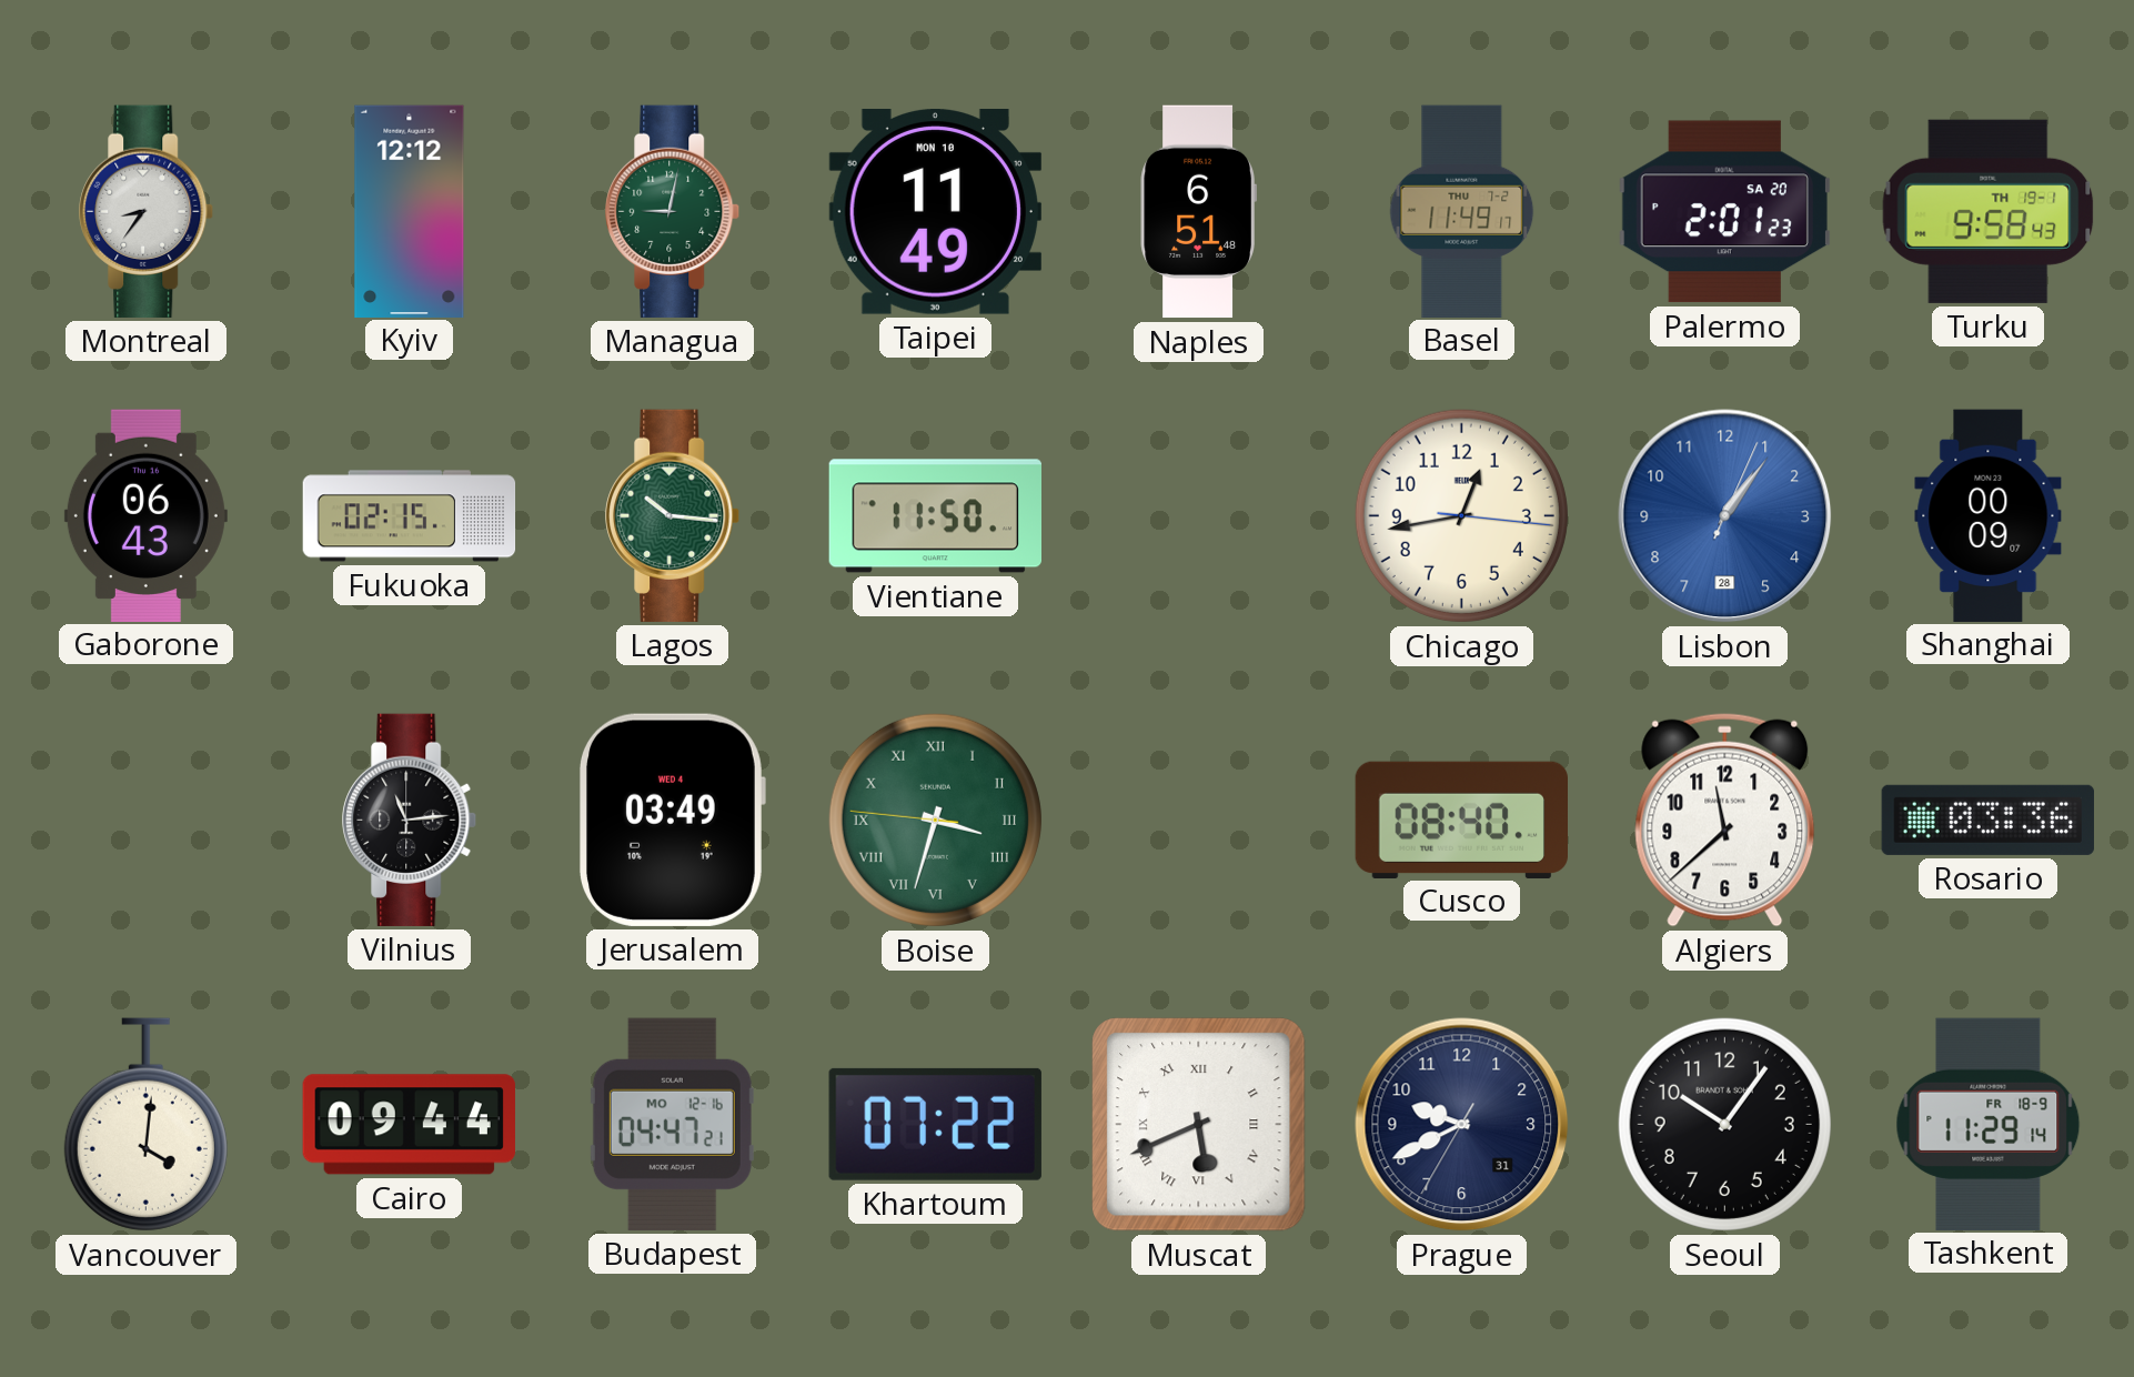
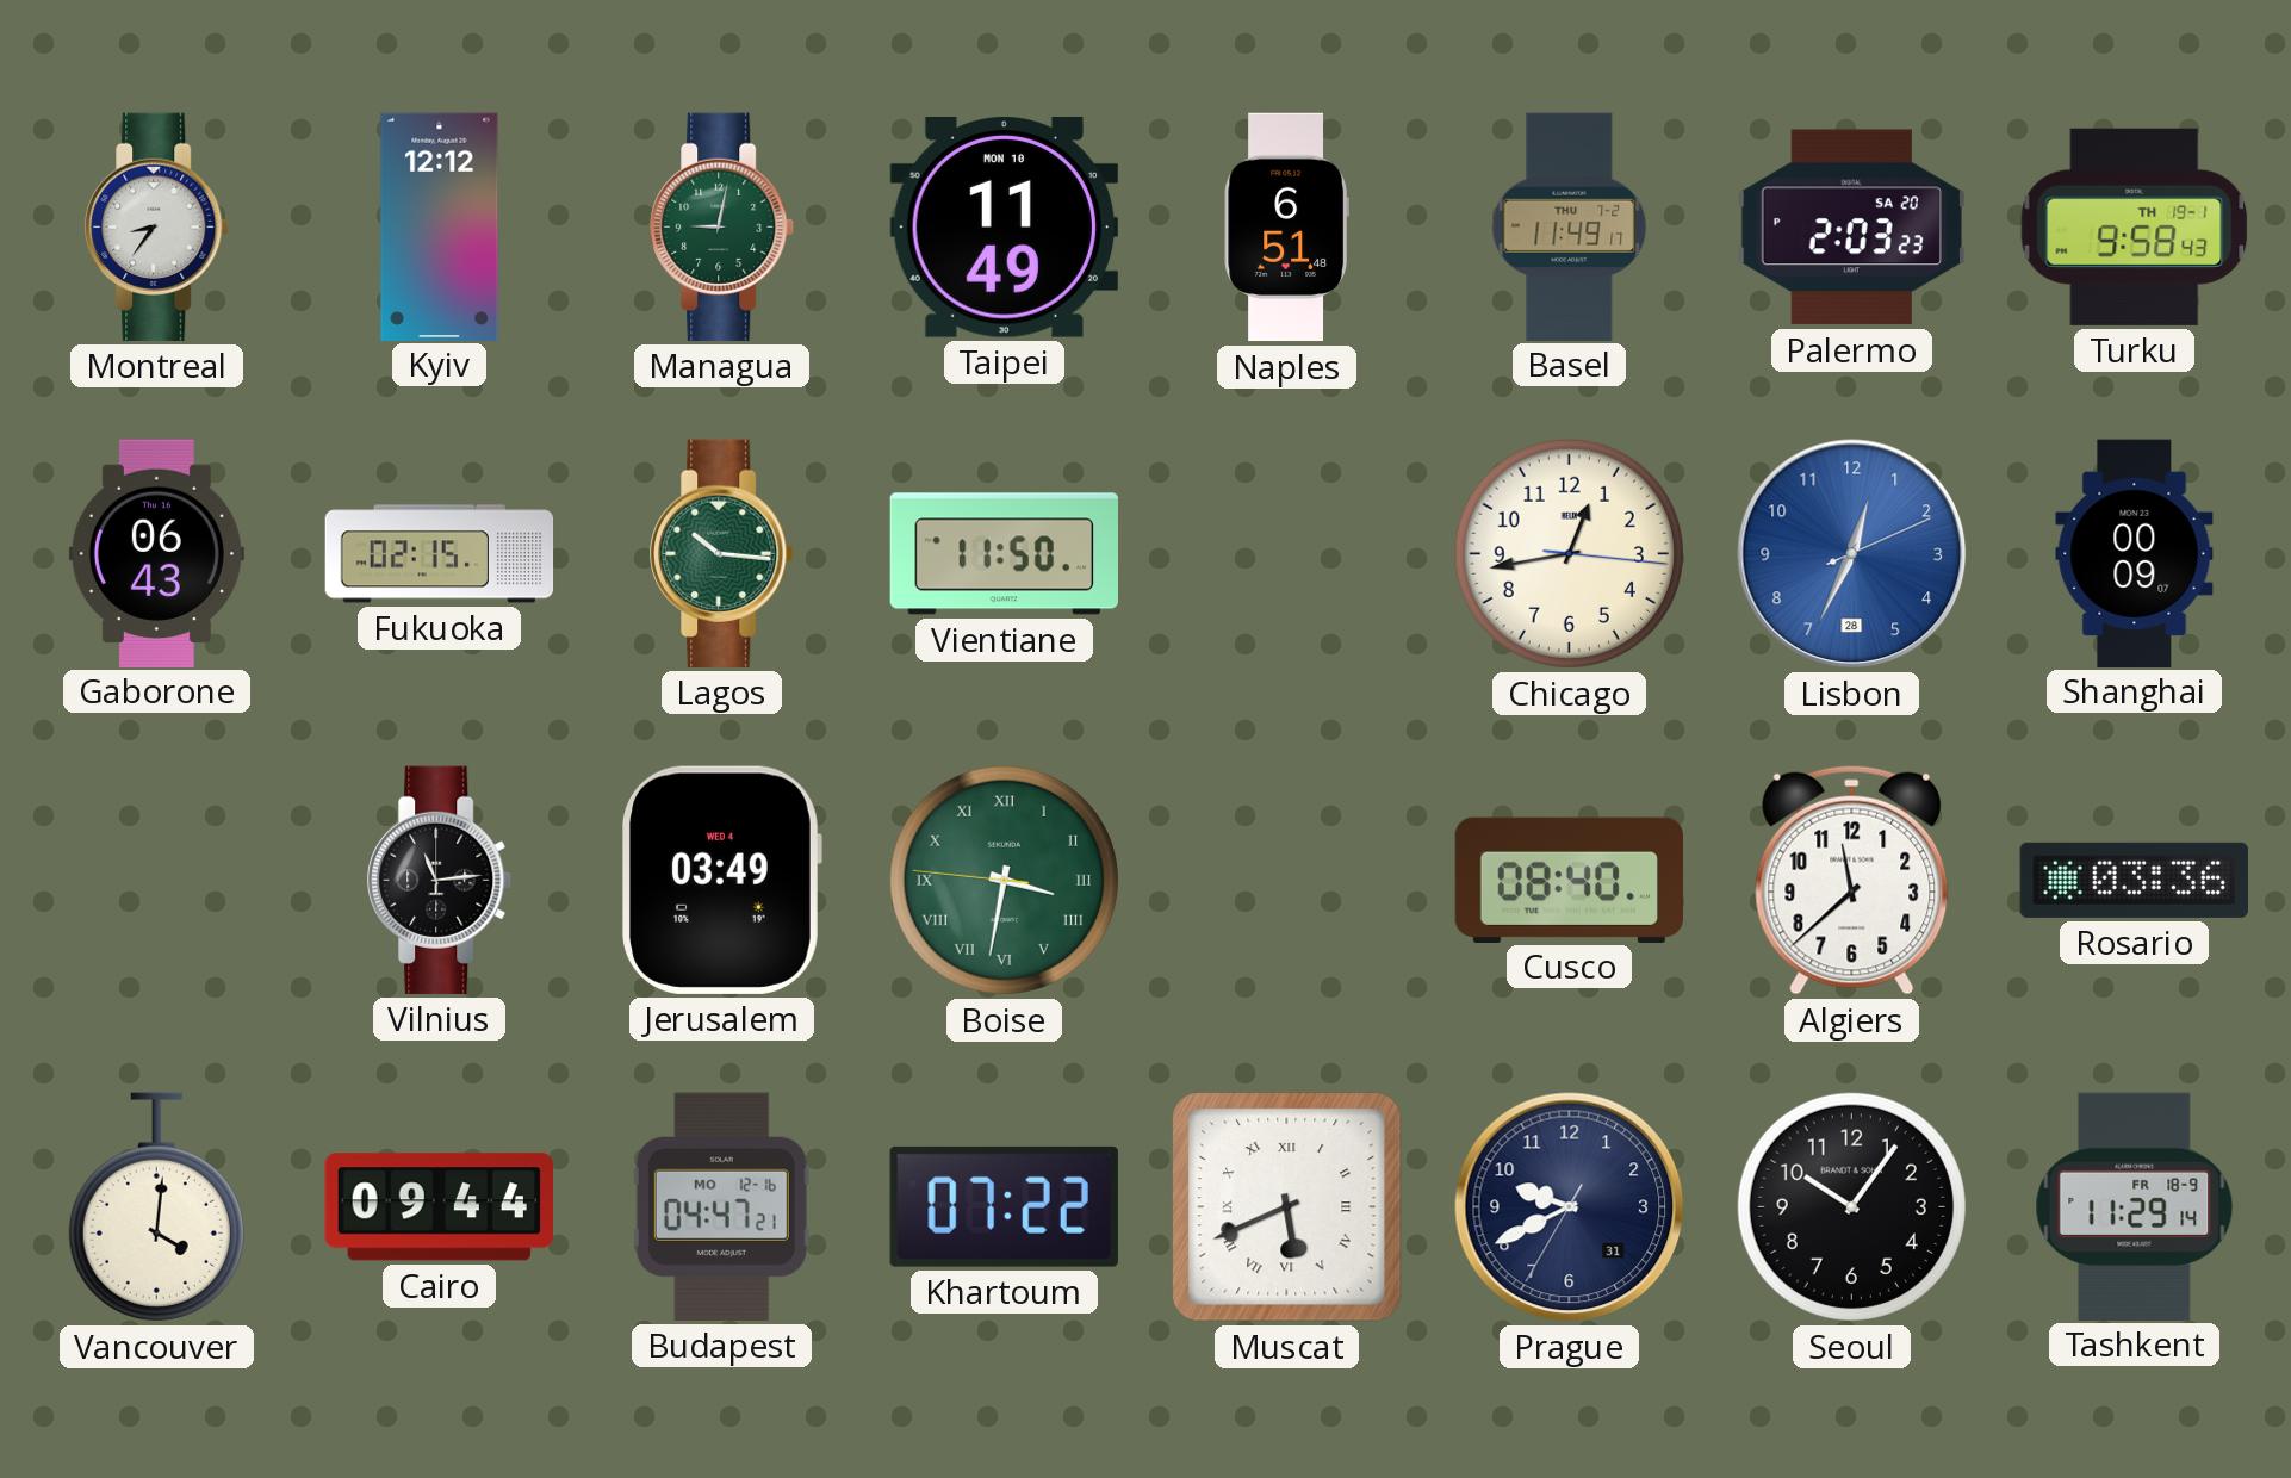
Palermo: 2:01 -> 2:03 (1851, 228)
Lisbon: 1:06 -> 12:34 (1852, 554)
Boise: 3:32 -> 3:31 (1004, 880)
